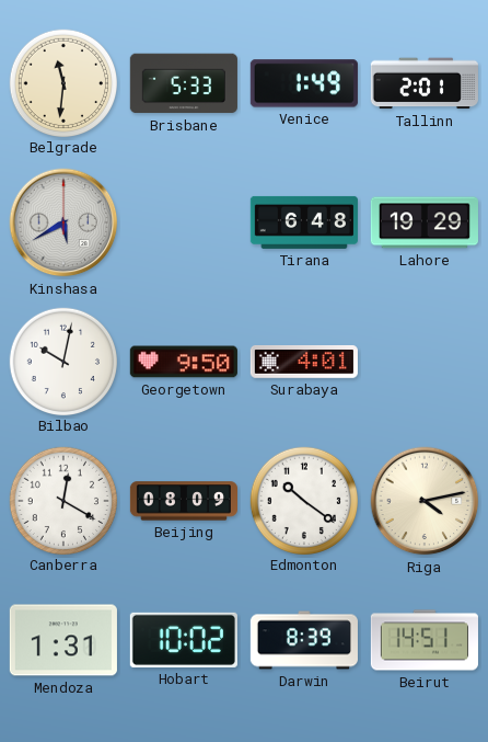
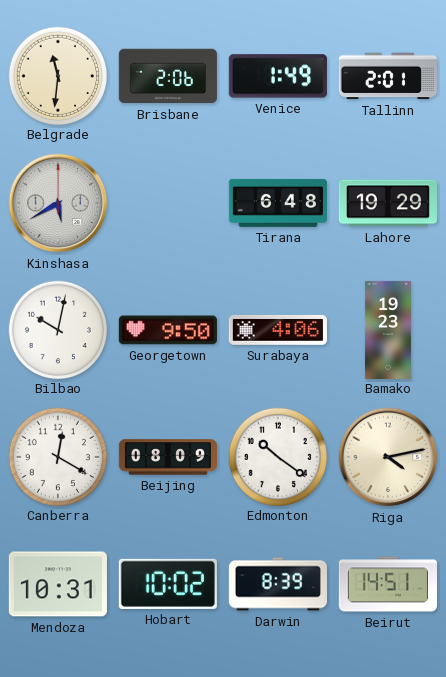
Brisbane: 5:33 -> 2:06 (168, 76)
Surabaya: 4:01 -> 4:06 (278, 330)
Bamako: none -> 19:23 (388, 329)
Mendoza: 1:31 -> 10:31 (58, 584)
